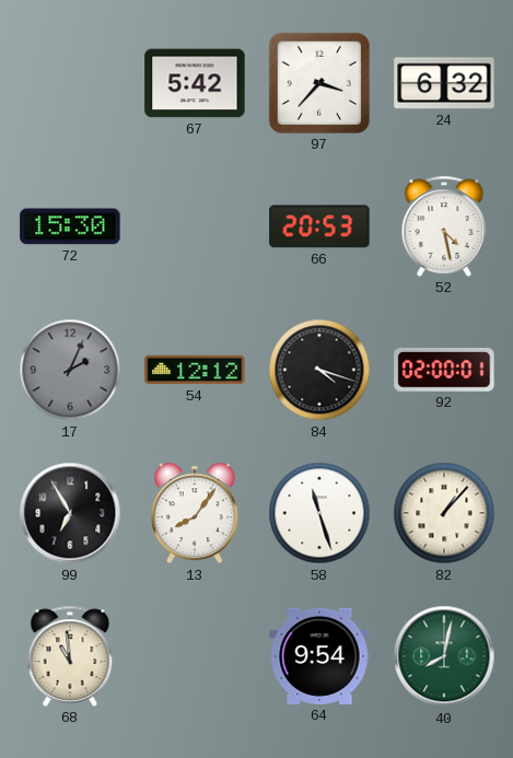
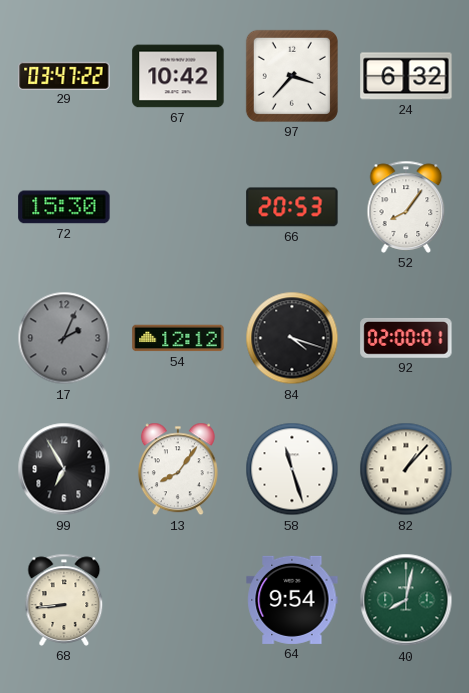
29: none -> 03:47 (64, 75)
67: 5:42 -> 10:42 (178, 76)
52: 4:28 -> 8:06 (406, 207)
68: 10:59 -> 8:44 (64, 600)
